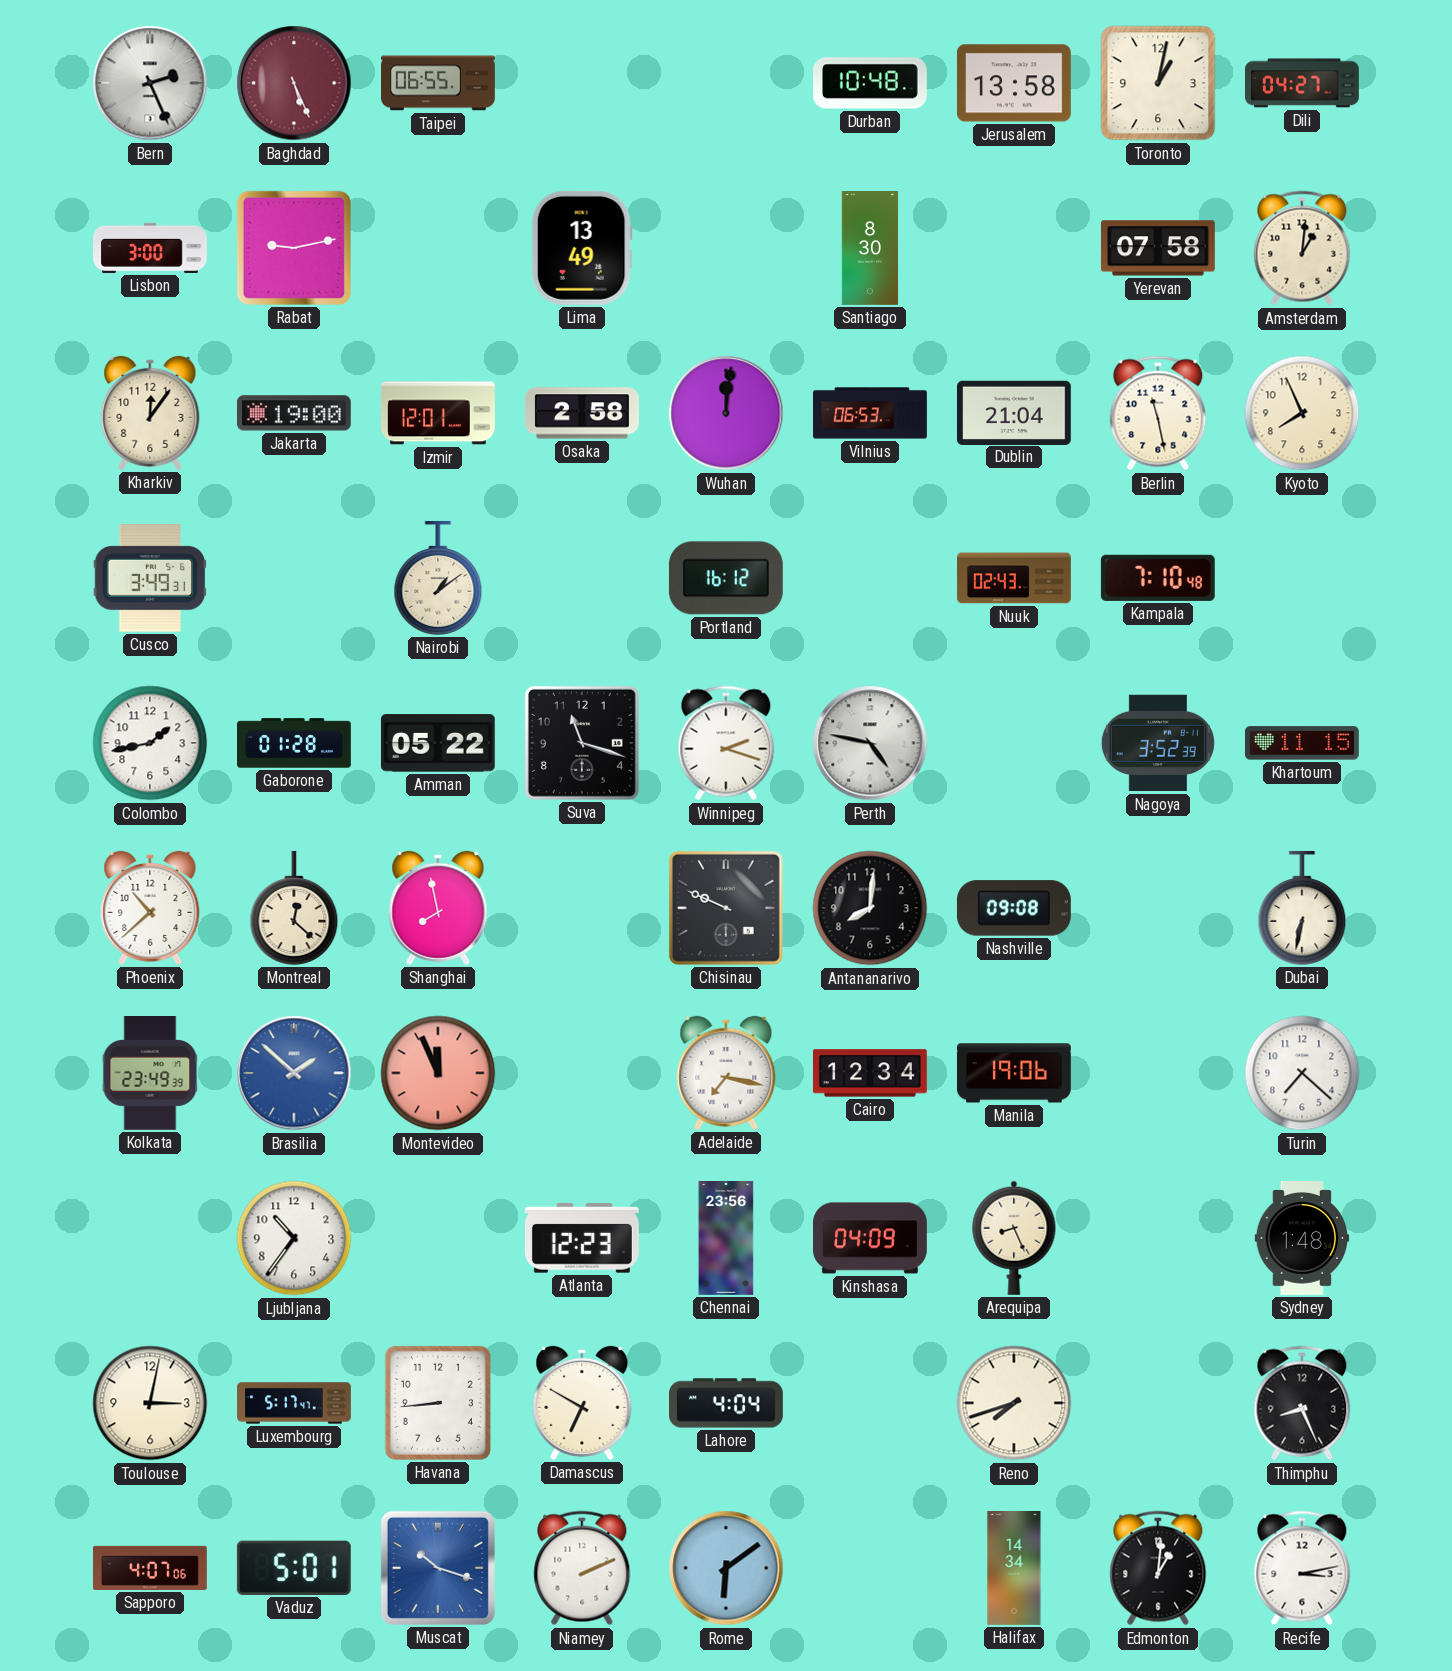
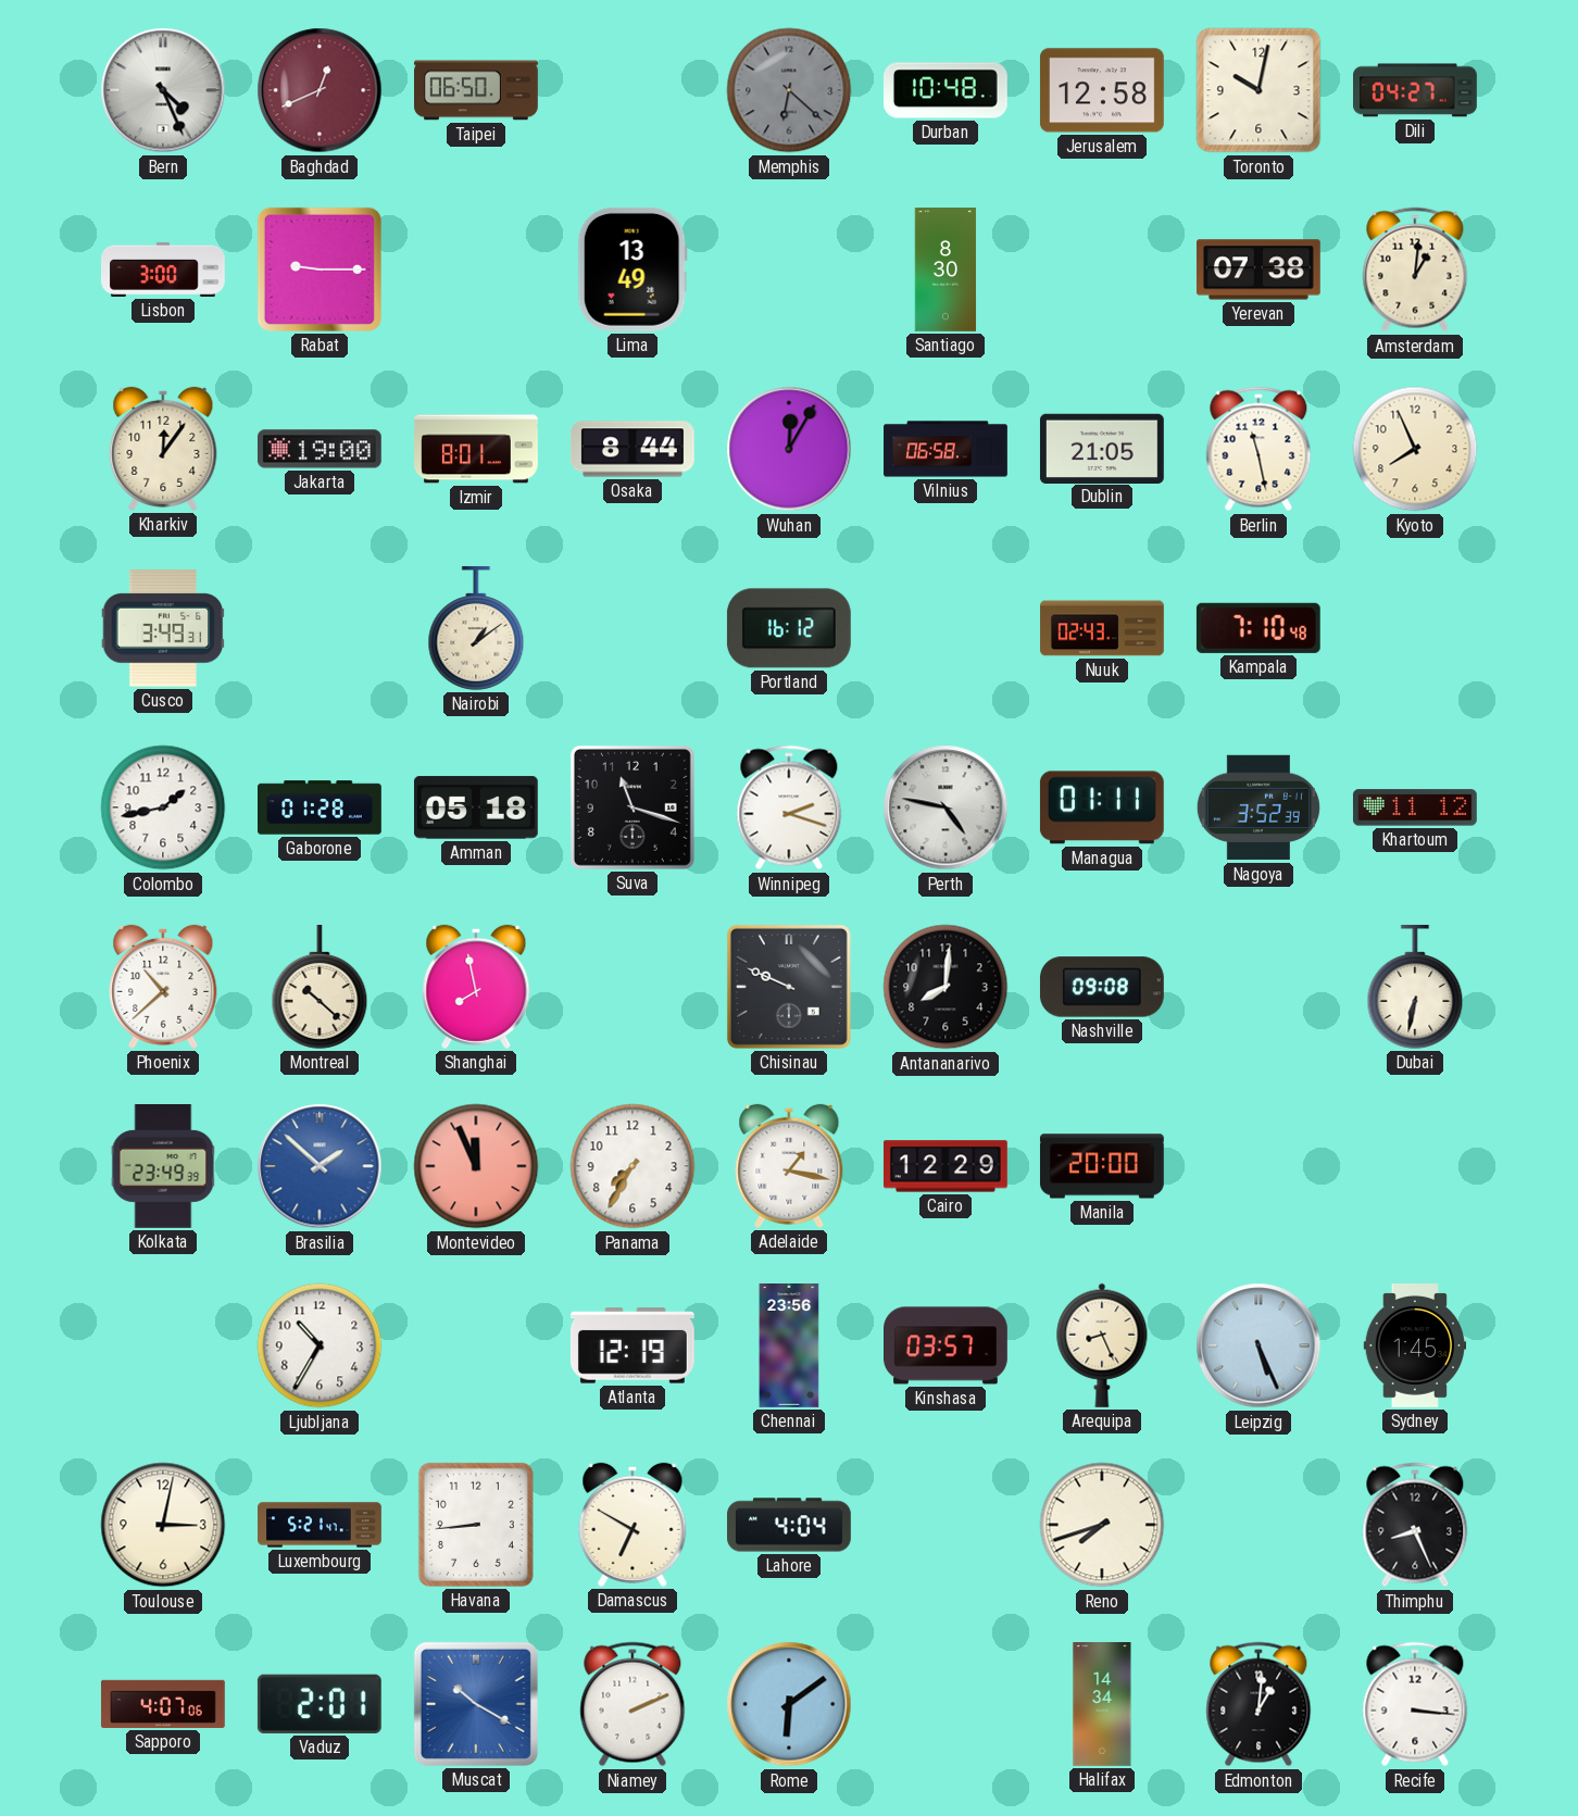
Bern: 2:26 -> 4:26 (163, 90)
Baghdad: 5:26 -> 12:41 (320, 90)
Taipei: 06:55 -> 06:50 (477, 90)
Memphis: none -> 6:22 (789, 90)
Jerusalem: 13:58 -> 12:58 (1102, 90)
Toronto: 1:02 -> 10:02 (1258, 90)
Rabat: 9:13 -> 9:15 (320, 270)
Yerevan: 07:58 -> 07:38 (1258, 270)
Izmir: 12:01 -> 8:01 (477, 449)
Osaka: 2:58 -> 8:44 (633, 449)
Wuhan: 12:01 -> 12:05 (789, 449)
Vilnius: 06:53 -> 06:58 (945, 449)
Dublin: 21:04 -> 21:05 (1102, 448)
Amman: 05:22 -> 05:18 (476, 807)
Managua: none -> 01:11 (1102, 807)
Khartoum: 11:15 -> 11:12 (1415, 807)
Montreal: 12:22 -> 10:22 (320, 987)
Panama: none -> 7:35 (633, 1166)
Adelaide: 7:17 -> 1:17 (789, 1166)
Cairo: 12:34 -> 12:29 (945, 1166)
Manila: 19:06 -> 20:00 (1102, 1166)
Turin: 7:22 -> none (1302, 1073)
Ljubljana: 10:36 -> 10:35 (320, 1345)
Atlanta: 12:23 -> 12:19 (633, 1345)
Kinshasa: 04:09 -> 03:57 (947, 1345)
Leipzig: none -> 5:26 (1258, 1345)
Sydney: 1:48 -> 1:45 (1415, 1347)
Luxembourg: 5:17 -> 5:21 (320, 1525)
Vaduz: 5:01 -> 2:01 (320, 1704)
Muscat: 10:18 -> 10:20 (476, 1704)
Recife: 3:13 -> 3:16 (1415, 1704)
